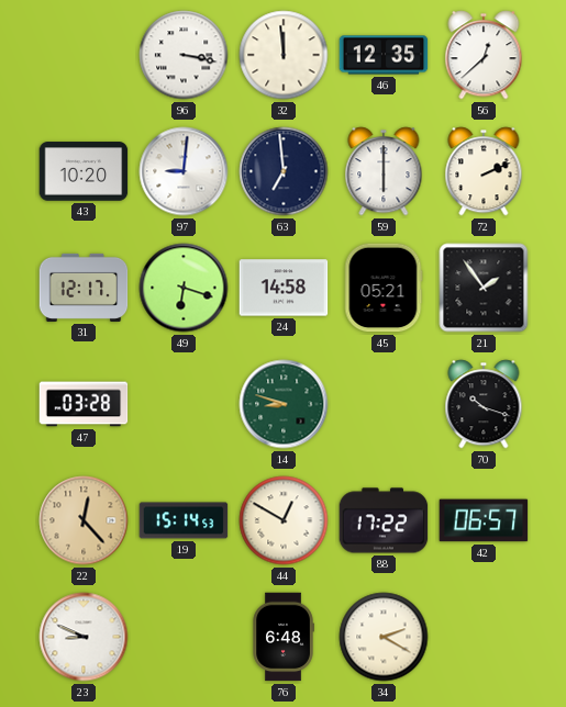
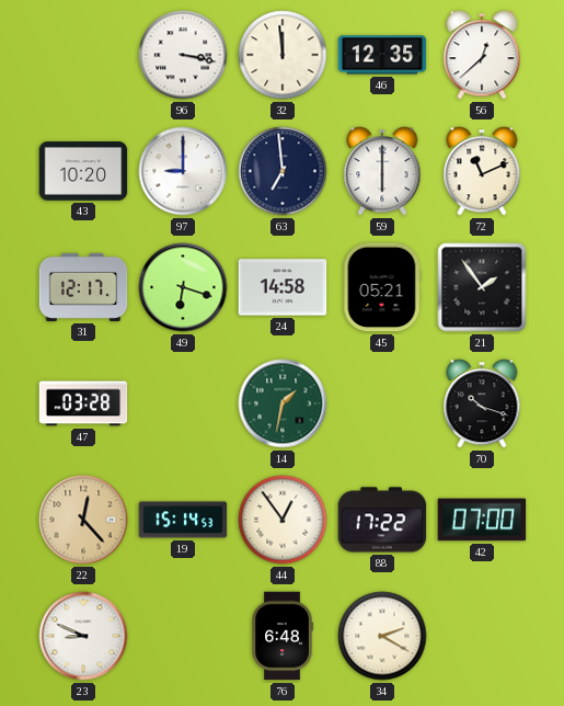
97: 9:01 -> 9:00 (183, 171)
72: 2:11 -> 11:11 (482, 171)
14: 8:48 -> 1:32 (283, 403)
44: 12:50 -> 12:54 (283, 520)
42: 06:57 -> 07:00 (482, 520)
